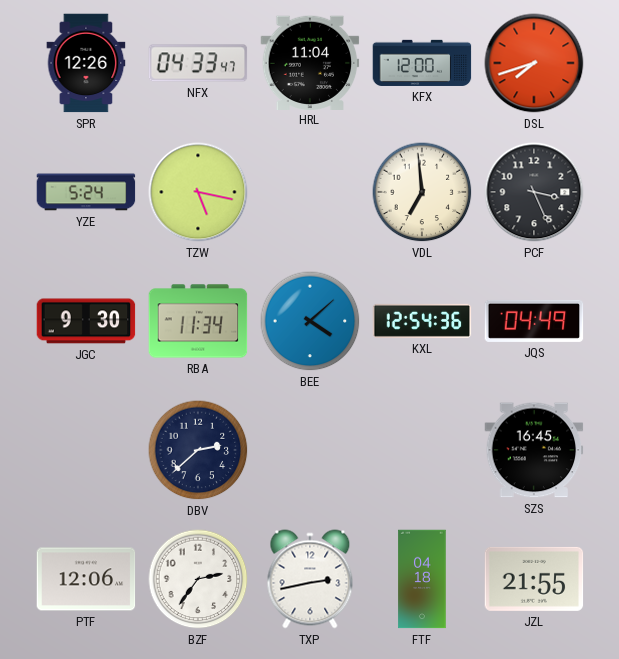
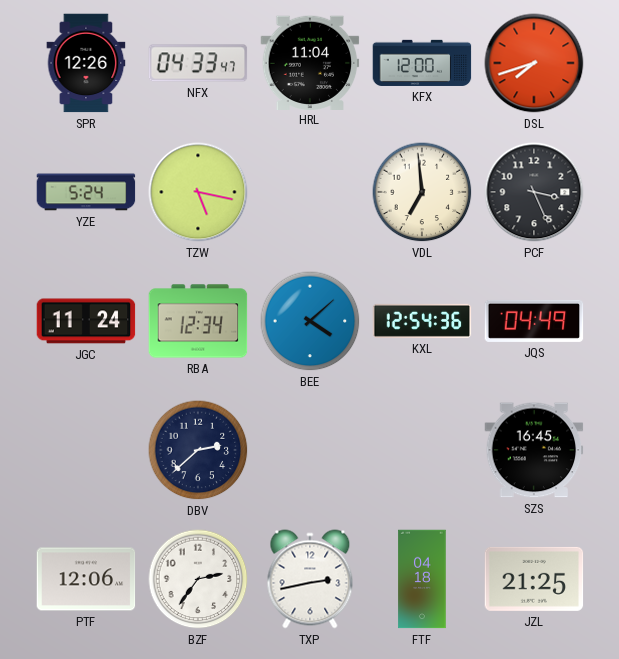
JGC: 9:30 -> 11:24 (86, 321)
RBA: 11:34 -> 12:34 (198, 321)
JZL: 21:55 -> 21:25 (534, 579)
